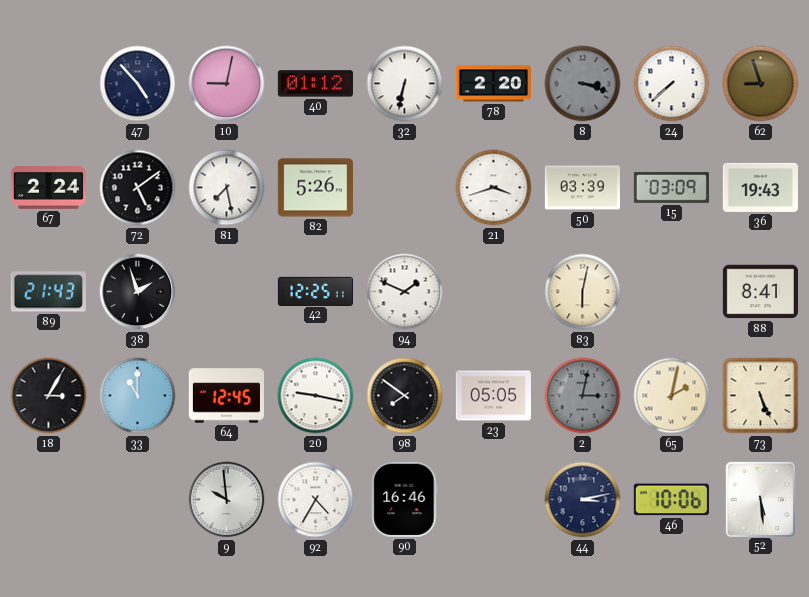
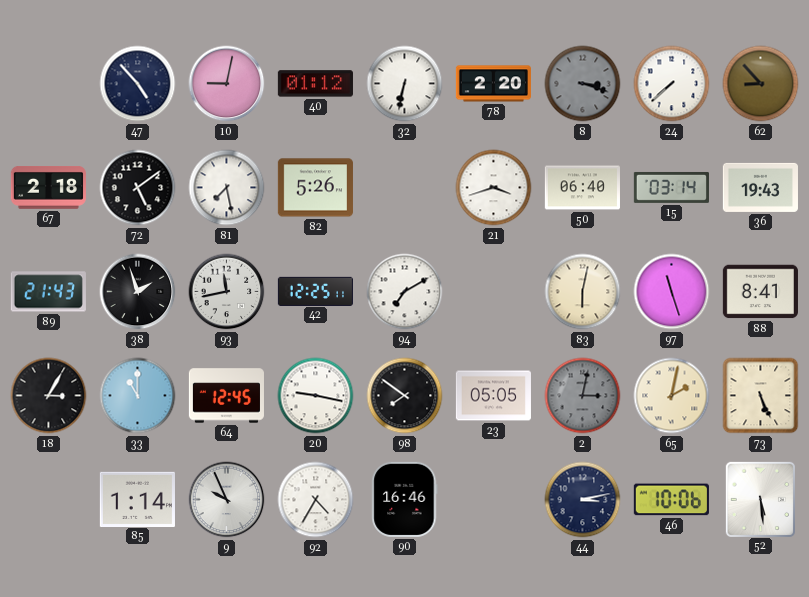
62: 8:57 -> 8:53 (761, 84)
67: 2:24 -> 2:18 (48, 188)
50: 03:39 -> 06:40 (582, 188)
15: 03:09 -> 03:14 (671, 187)
93: none -> 11:43 (227, 292)
94: 1:49 -> 7:10 (405, 292)
97: none -> 11:27 (672, 292)
85: none -> 1:14 (137, 499)
9: 9:59 -> 9:56 (227, 500)
